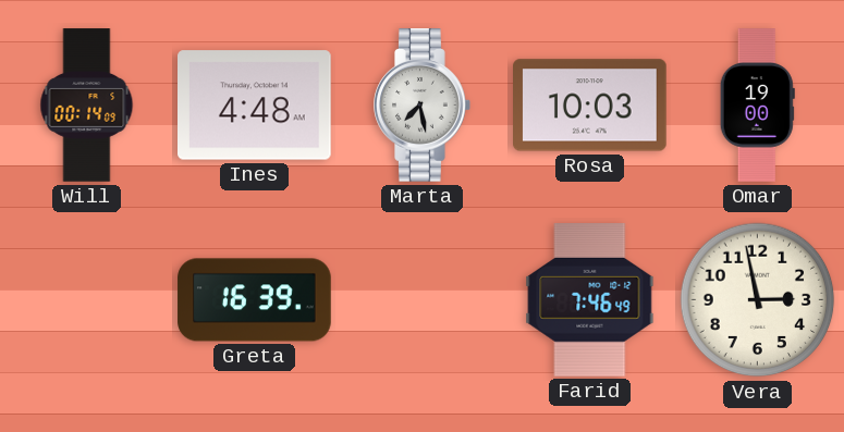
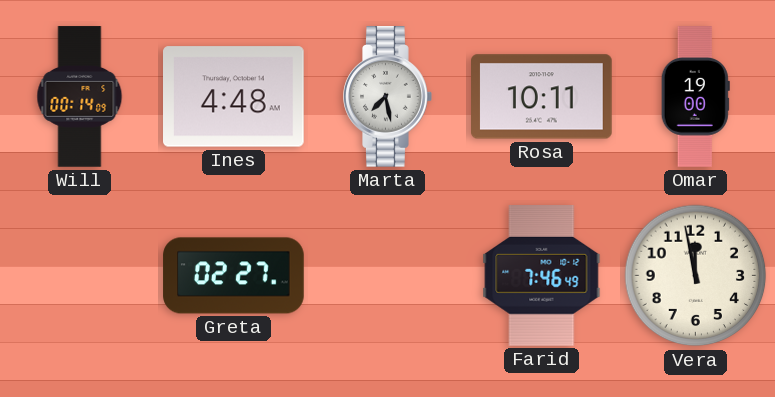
Rosa: 10:03 -> 10:11 (542, 97)
Greta: 16:39 -> 02:27 (234, 276)
Vera: 2:58 -> 11:58 (696, 276)
